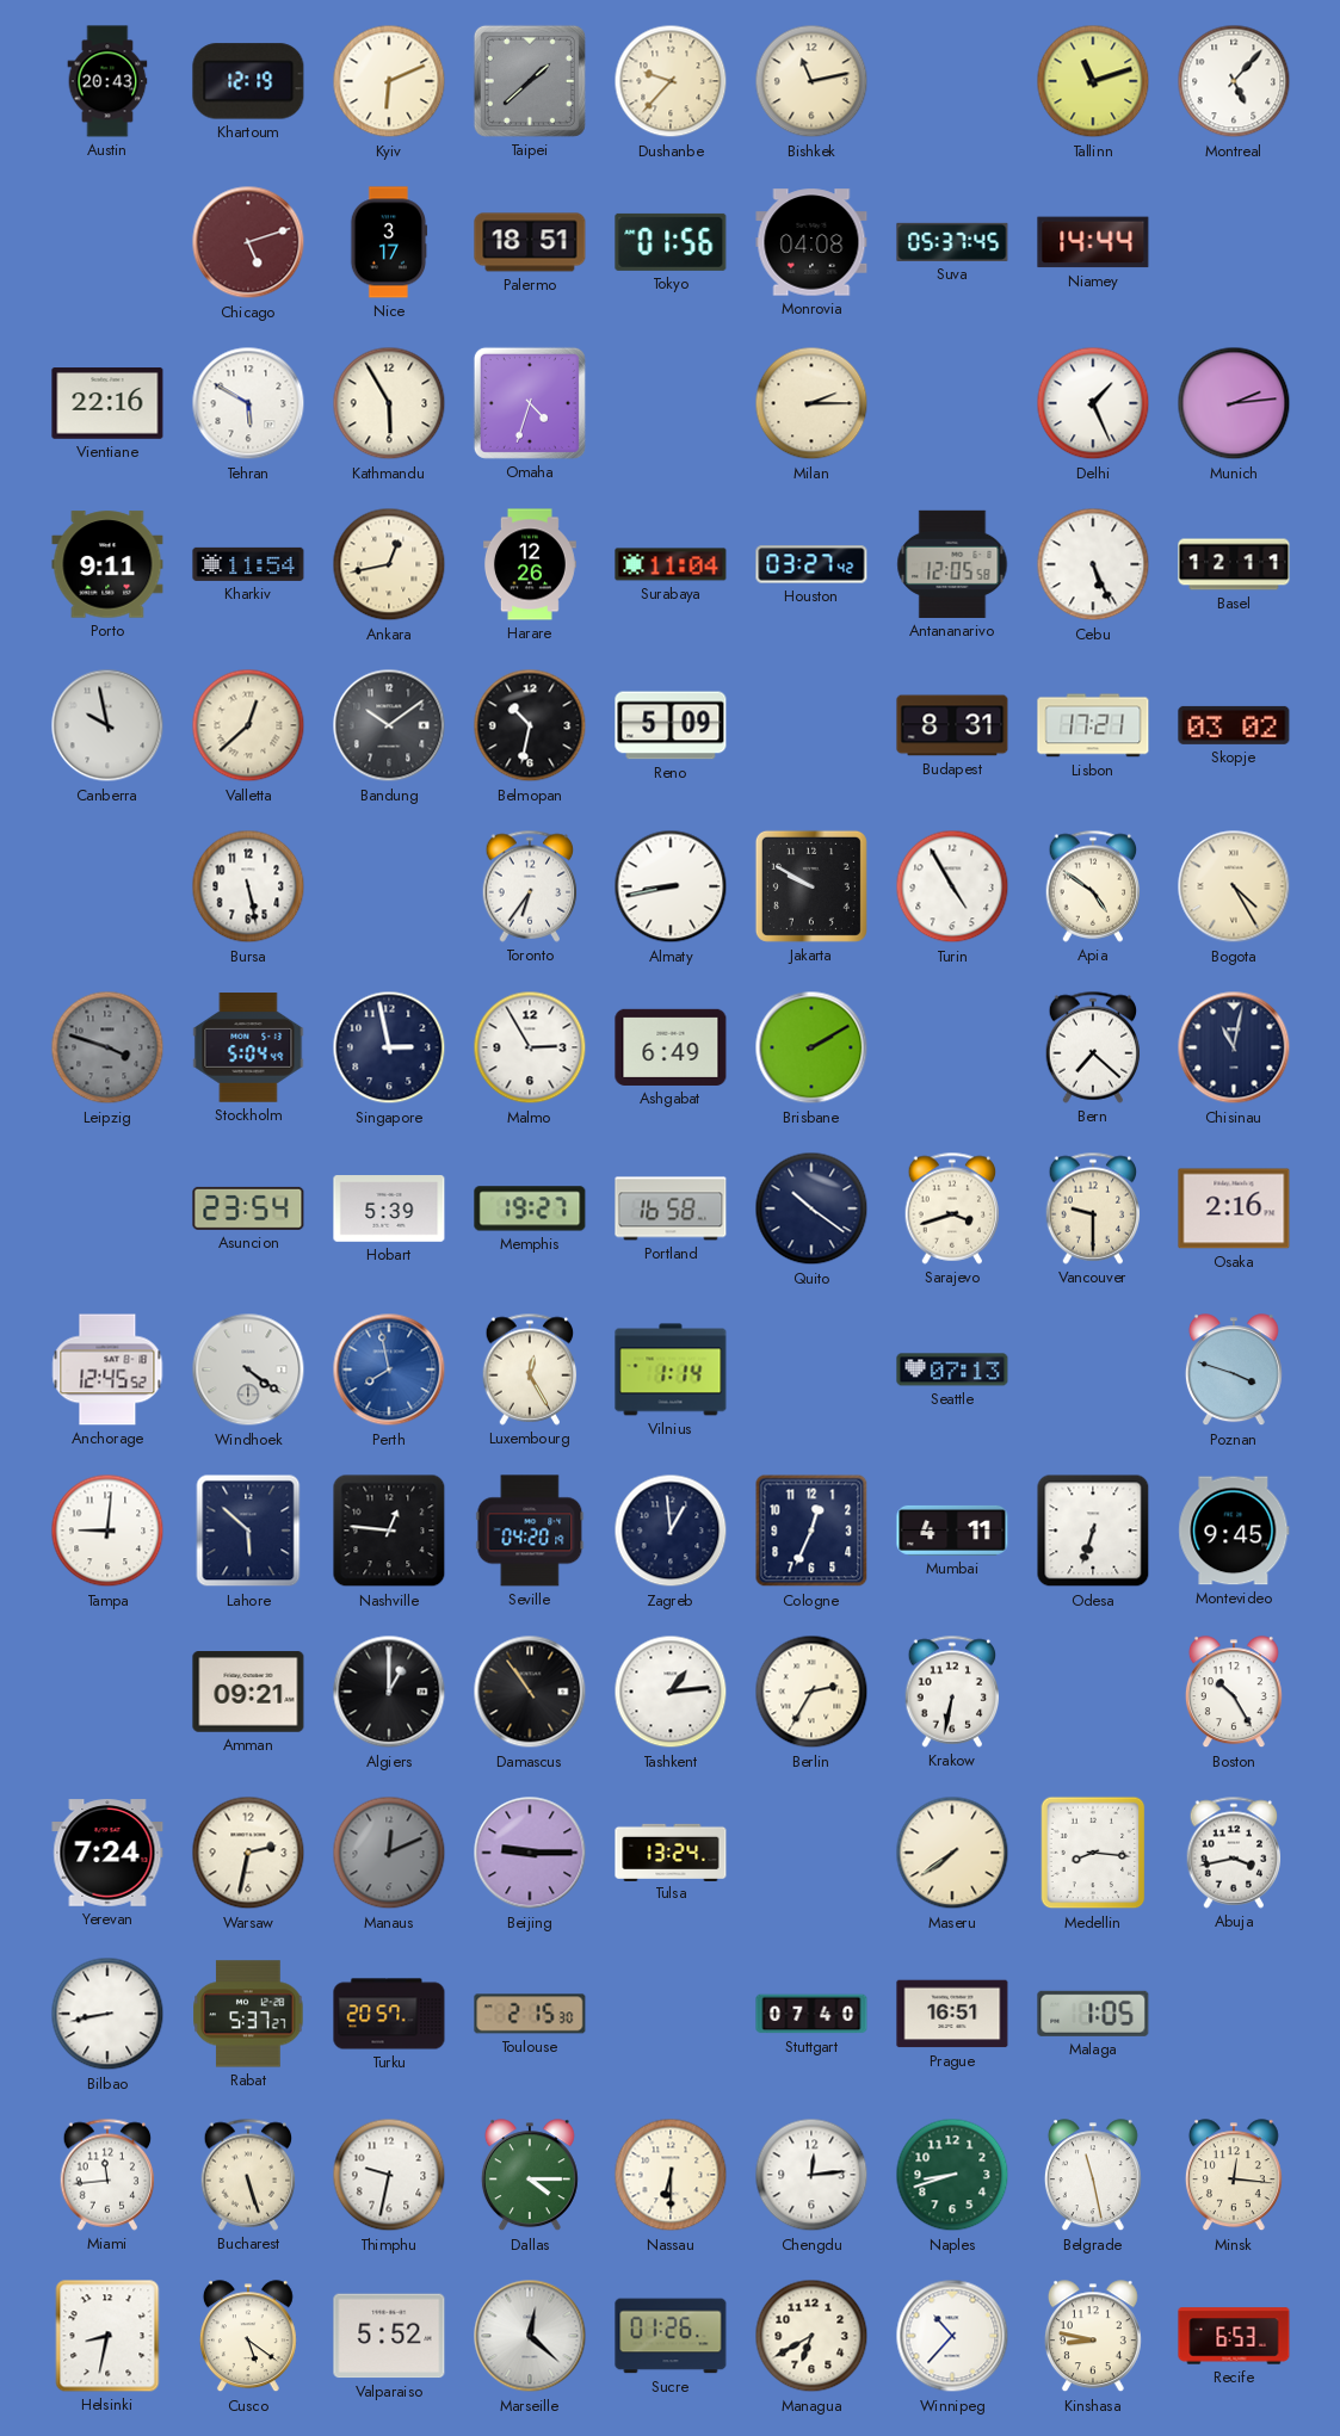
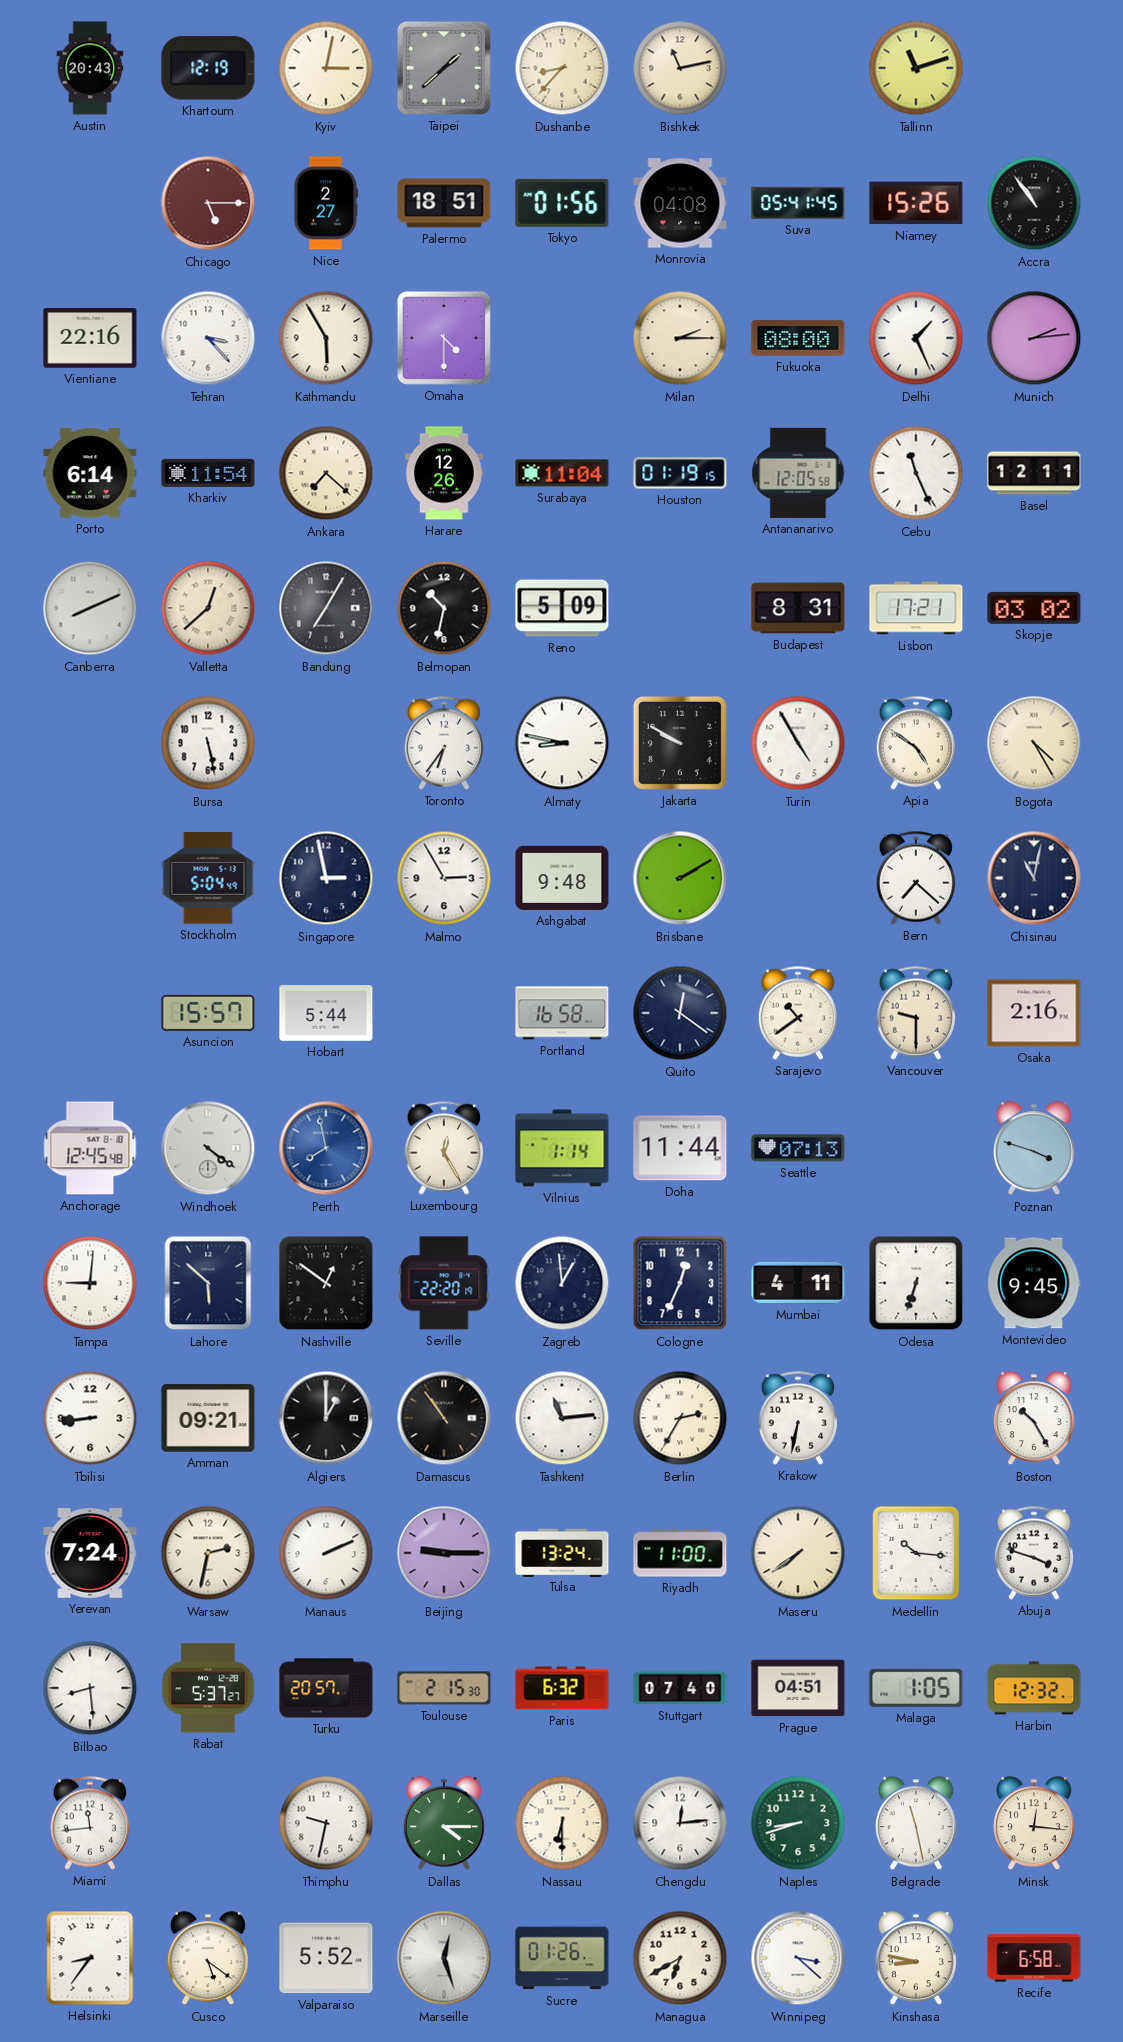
Kyiv: 6:11 -> 3:02 (326, 68)
Dushanbe: 9:37 -> 8:37 (562, 68)
Montreal: 5:07 -> none (1234, 81)
Chicago: 5:12 -> 5:15 (208, 203)
Nice: 3:17 -> 2:27 (326, 203)
Suva: 05:37 -> 05:41 (798, 203)
Niamey: 14:44 -> 15:26 (916, 203)
Accra: none -> 10:54 (1034, 203)
Tehran: 5:50 -> 3:23 (208, 338)
Omaha: 4:33 -> 4:30 (444, 338)
Fukuoka: none -> 08:00 (798, 338)
Porto: 9:11 -> 6:14 (90, 473)
Ankara: 12:43 -> 7:22 (326, 473)
Houston: 03:27 -> 01:19 (680, 473)
Cebu: 5:26 -> 11:26 (916, 473)
Canberra: 9:58 -> 8:11 (90, 608)
Bandung: 10:09 -> 7:05 (326, 608)
Almaty: 8:43 -> 8:47 (562, 743)
Leipzig: 3:48 -> none (107, 1047)
Ashgabat: 6:49 -> 9:48 (562, 878)
Asuncion: 23:54 -> 15:57 (208, 1013)
Hobart: 5:39 -> 5:44 (326, 1013)
Memphis: 19:27 -> none (530, 1208)
Quito: 10:21 -> 12:21 (680, 1013)
Sarajevo: 3:42 -> 10:39 (798, 1013)
Anchorage: 12:45:52 -> 12:45:48 (90, 1148)
Doha: none -> 11:44 (680, 1148)
Nashville: 12:46 -> 12:51 (326, 1283)
Seville: 04:20 -> 22:20 (444, 1283)
Tbilisi: none -> 8:44 (90, 1418)
Tashkent: 1:14 -> 11:14 (562, 1418)
Manaus: 12:11 -> 2:11 (326, 1553)
Manaus dial: grey -> white (326, 1553)
Riyadh: none -> 11:00 (680, 1553)
Medellin: 8:16 -> 10:16 (916, 1553)
Abuja: 3:43 -> 3:48 (1034, 1553)
Bilbao: 8:43 -> 8:29 (90, 1688)
Paris: none -> 6:32 (562, 1688)
Prague: 16:51 -> 04:51 (798, 1688)
Harbin: none -> 12:32 (1034, 1688)
Bucharest: 5:27 -> none (248, 2175)
Helsinki: 8:32 -> 8:36 (90, 1958)
Marseille: 12:22 -> 12:27 (444, 1958)
Winnipeg: 10:37 -> 3:22 (798, 1958)
Recife: 6:53 -> 6:58 (1034, 1958)
